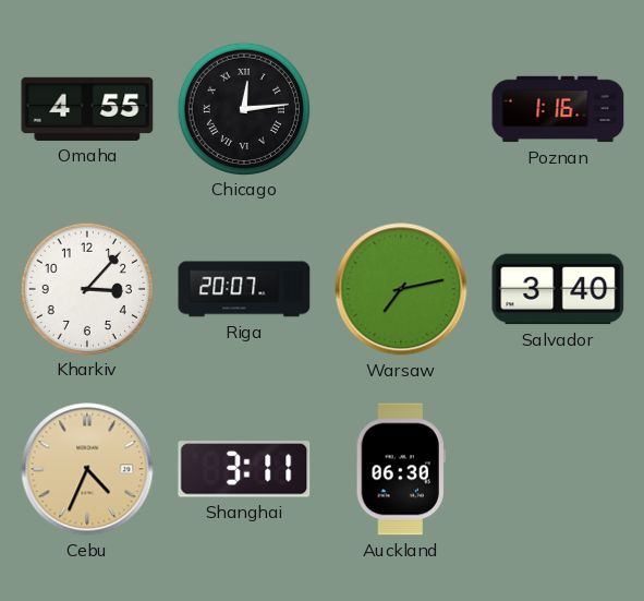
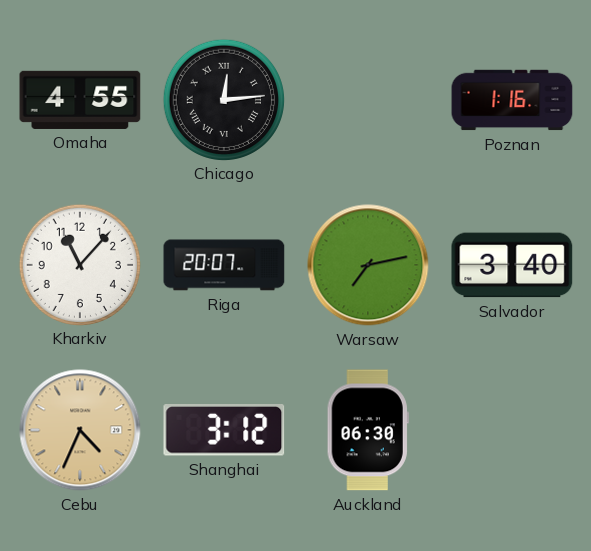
Kharkiv: 3:07 -> 11:07 (79, 264)
Shanghai: 3:11 -> 3:12 (224, 431)
